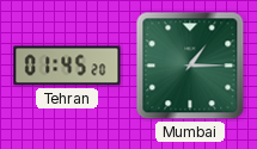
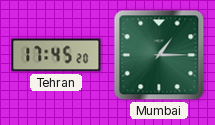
Tehran: 01:45 -> 17:45 (56, 55)
